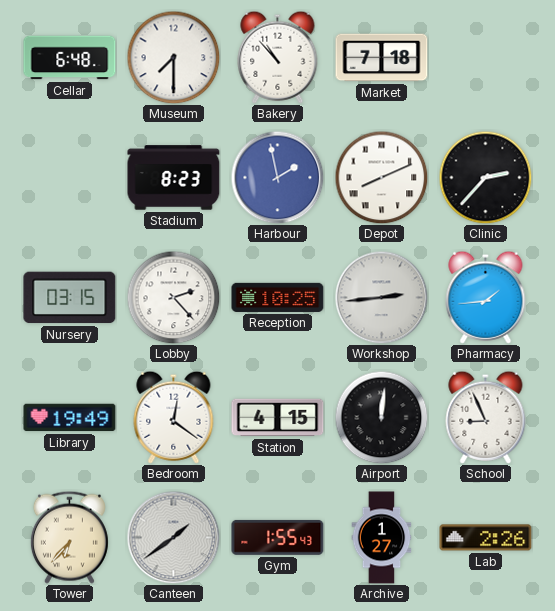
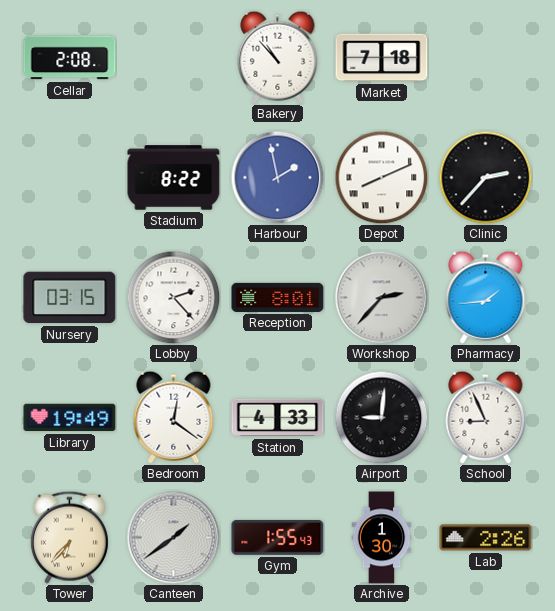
Cellar: 6:48 -> 2:08 (70, 58)
Museum: 7:30 -> none (173, 57)
Stadium: 8:23 -> 8:22 (174, 178)
Reception: 10:25 -> 8:01 (278, 297)
Workshop: 2:44 -> 2:37 (381, 297)
Station: 4:15 -> 4:33 (278, 418)
Airport: 12:01 -> 9:01 (381, 417)
Archive: 1:27 -> 1:30 (382, 538)
